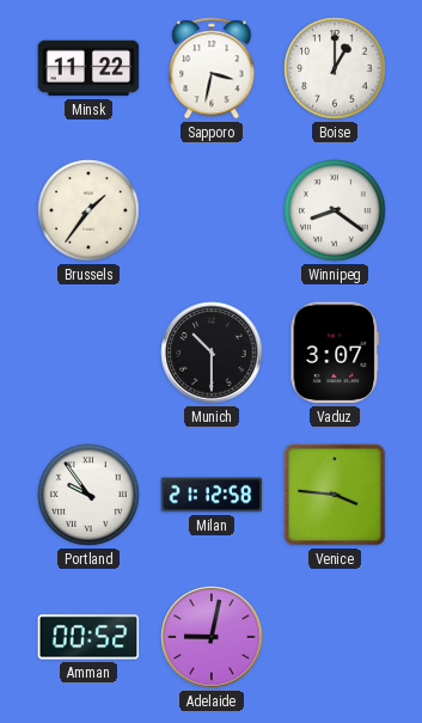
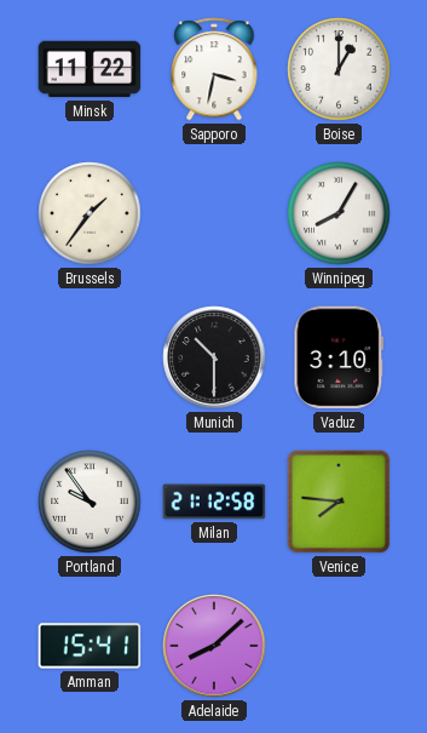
Winnipeg: 8:21 -> 8:05 (339, 213)
Vaduz: 3:07 -> 3:10 (339, 357)
Venice: 3:46 -> 7:46 (339, 502)
Amman: 00:52 -> 15:41 (90, 646)
Adelaide: 9:02 -> 8:08 (214, 646)
